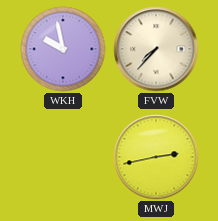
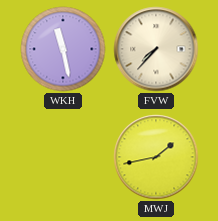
WKH: 9:58 -> 11:28 (63, 49)
MWJ: 2:43 -> 1:43 (156, 157)
